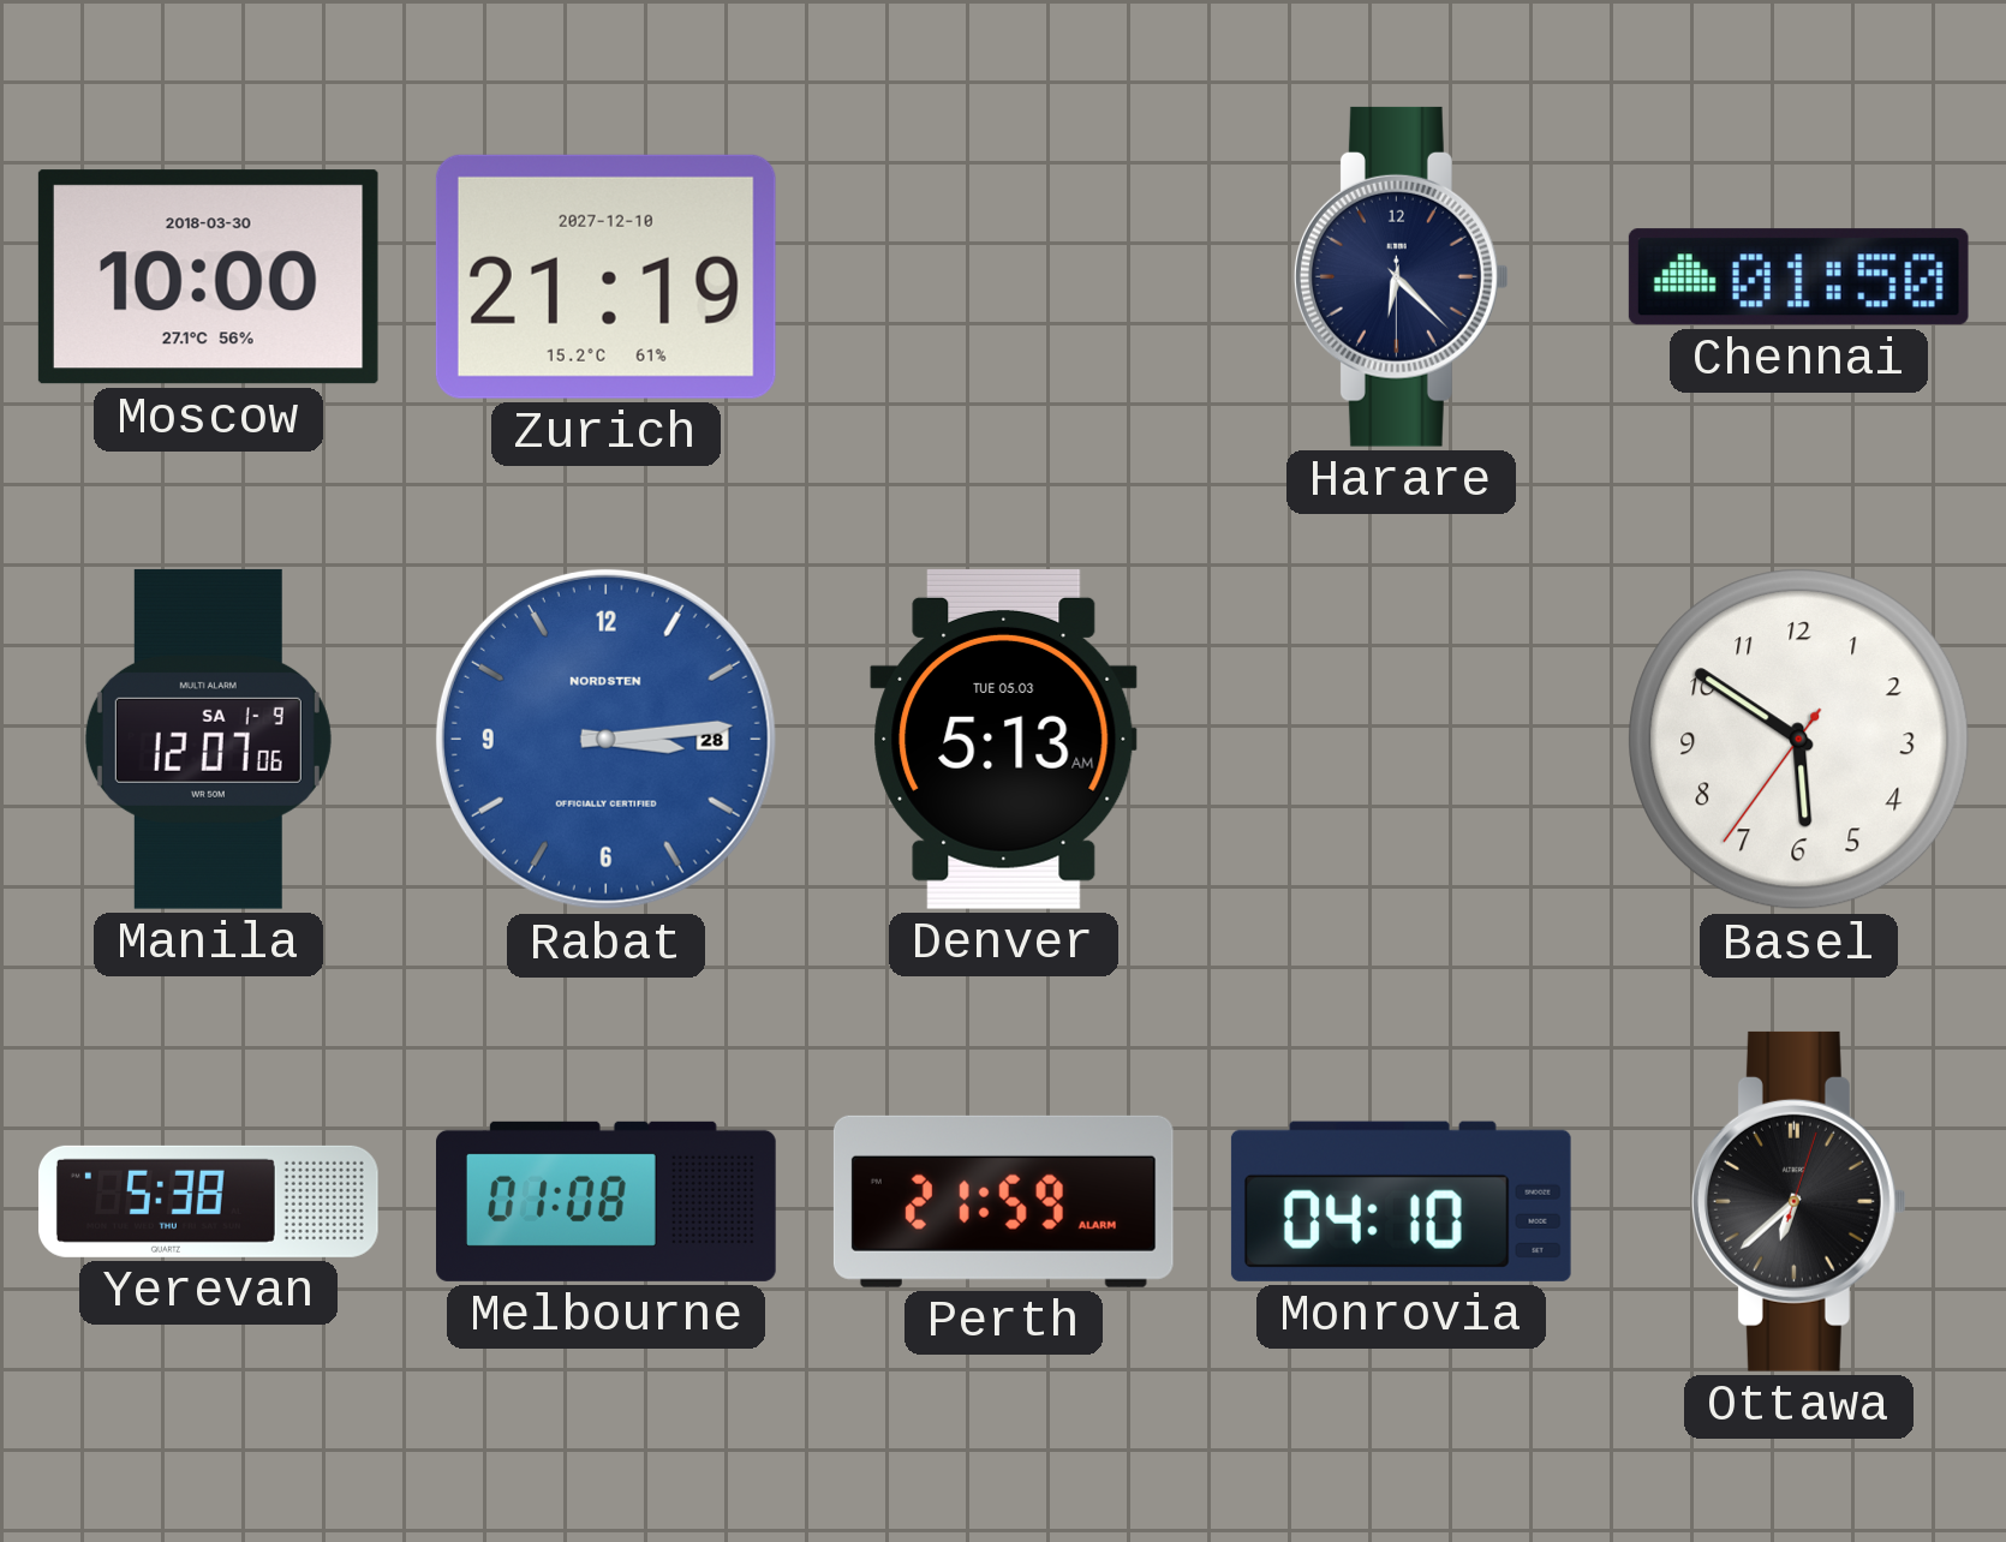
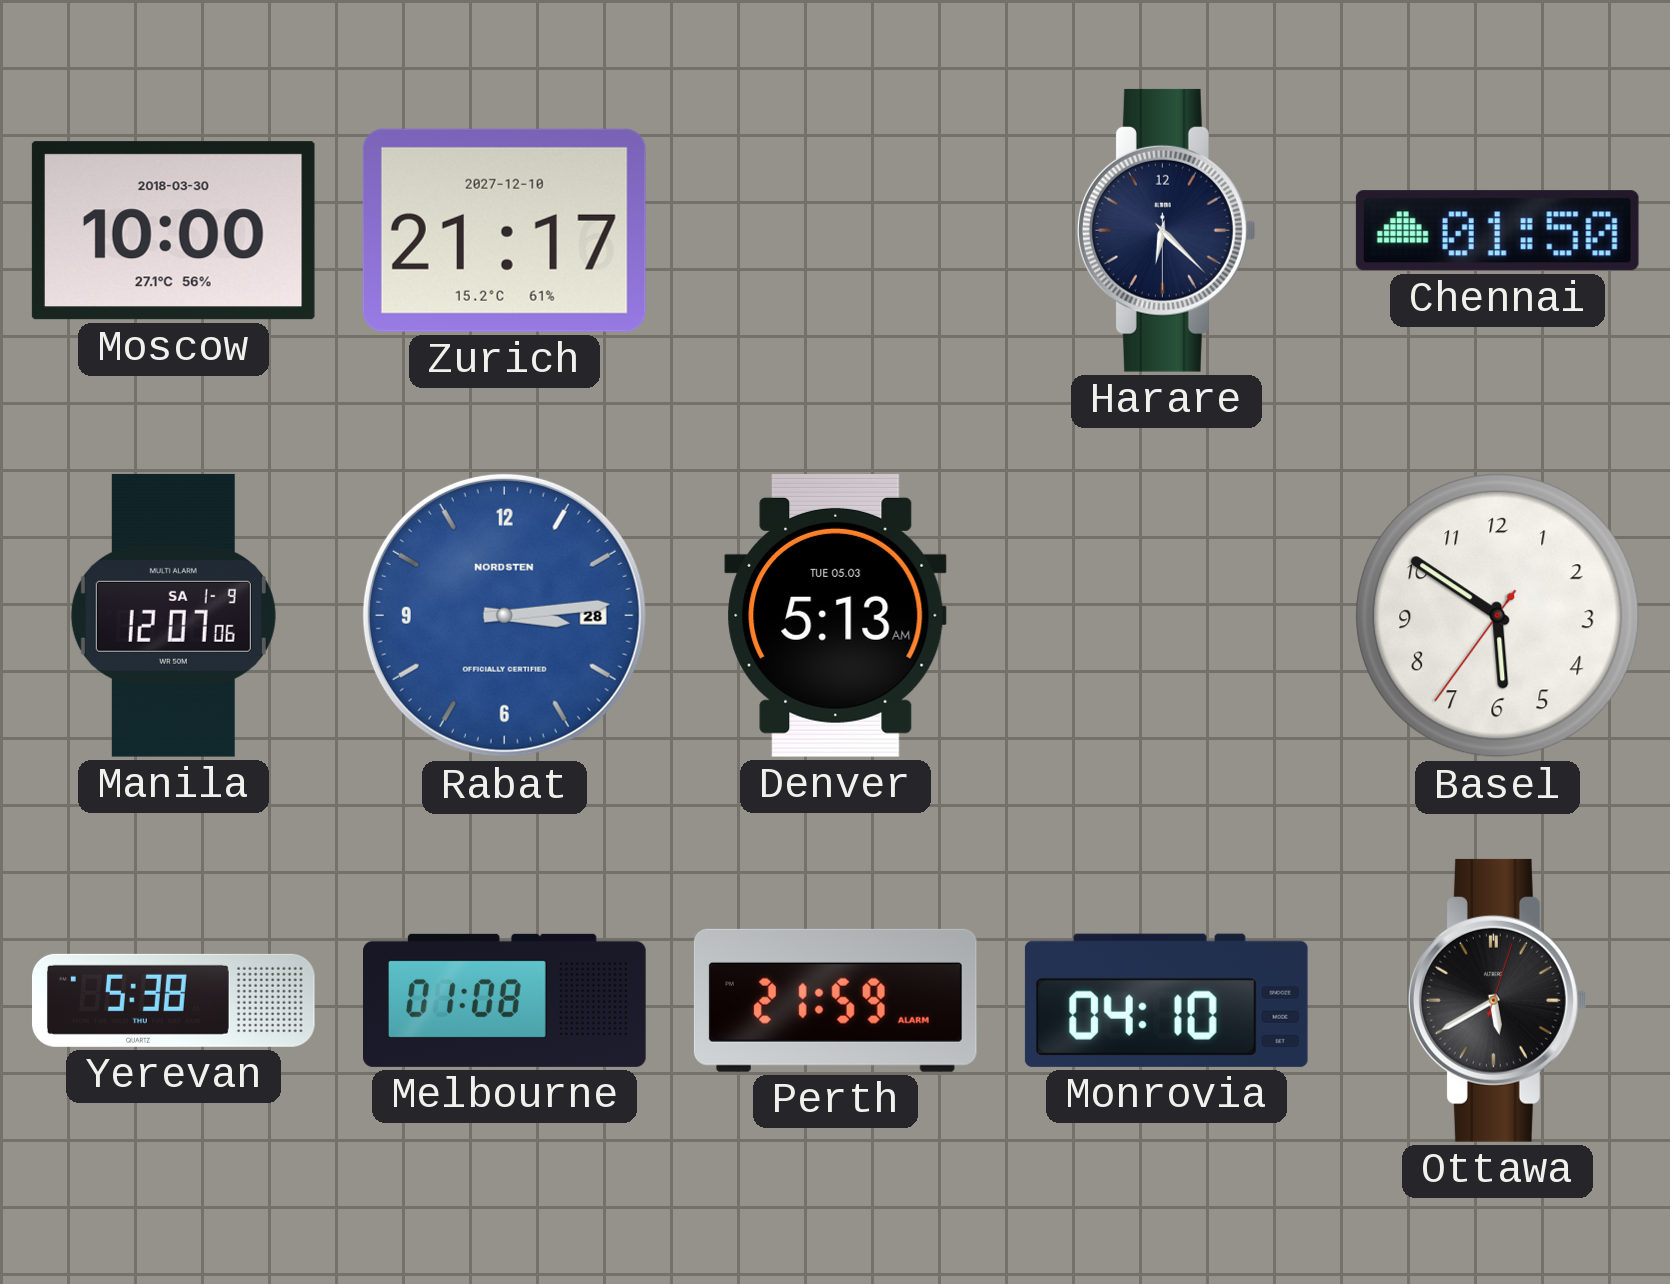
Zurich: 21:19 -> 21:17 (504, 230)
Ottawa: 6:38 -> 5:40 (1497, 1000)
